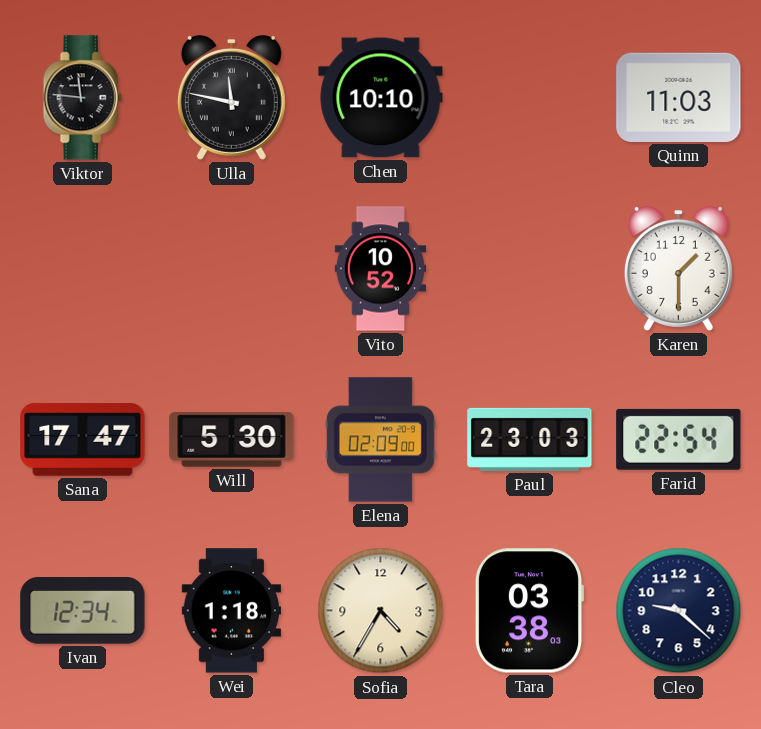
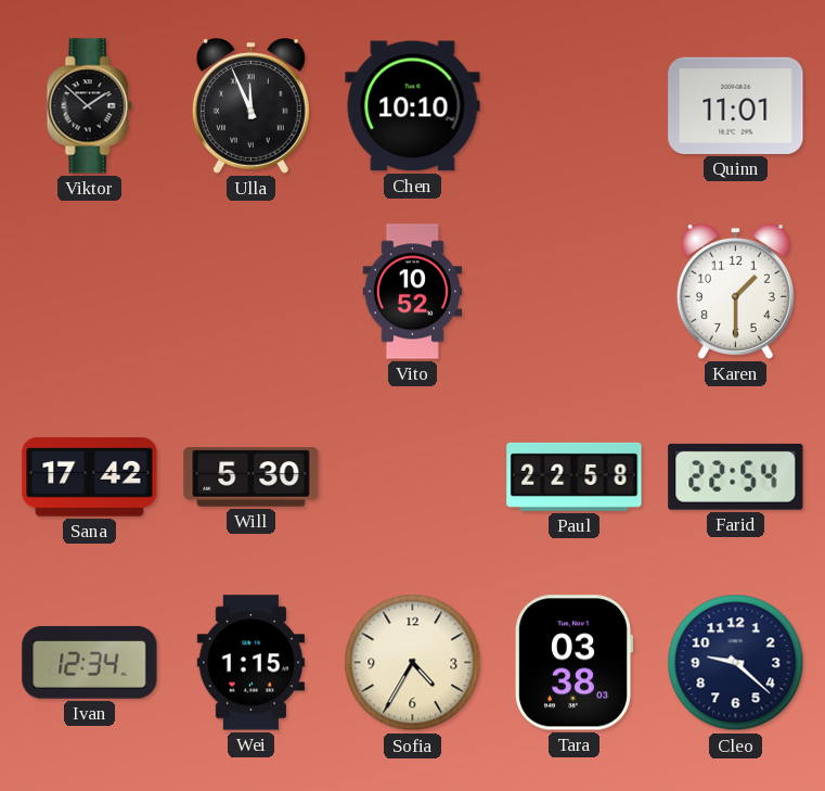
Viktor: 11:46 -> 1:52 (89, 106)
Ulla: 11:47 -> 11:56 (250, 106)
Quinn: 11:03 -> 11:01 (736, 105)
Sana: 17:47 -> 17:42 (90, 477)
Elena: 02:09 -> none (380, 440)
Paul: 23:03 -> 22:58 (575, 476)
Wei: 1:18 -> 1:15 (250, 663)
